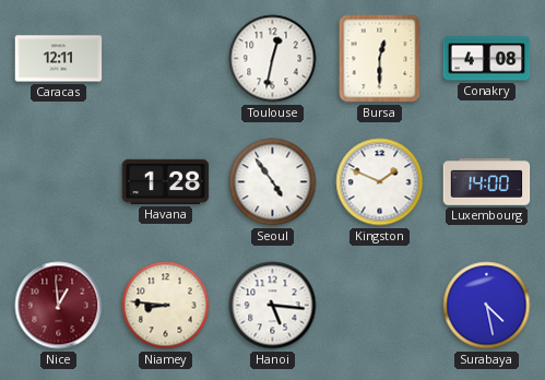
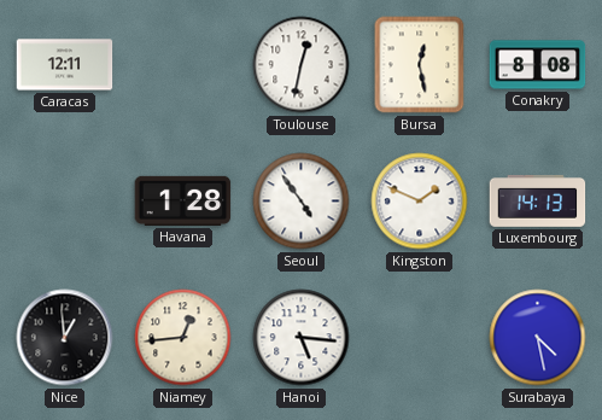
Bursa: 12:30 -> 12:28 (420, 65)
Conakry: 4:08 -> 8:08 (538, 65)
Luxembourg: 14:00 -> 14:13 (538, 200)
Nice dial: burgundy -> black (65, 338)
Niamey: 8:46 -> 12:44 (183, 338)
